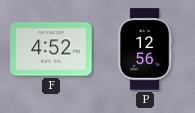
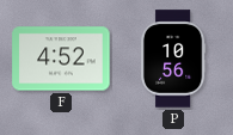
P: 12:56 -> 10:56 (173, 59)
